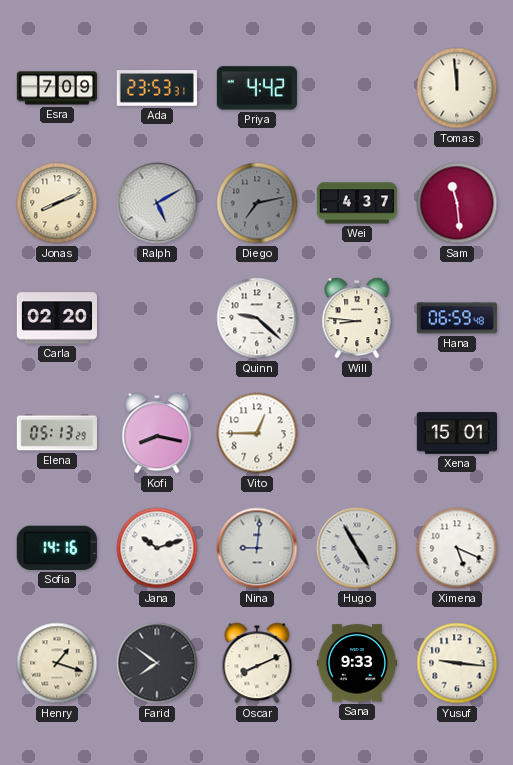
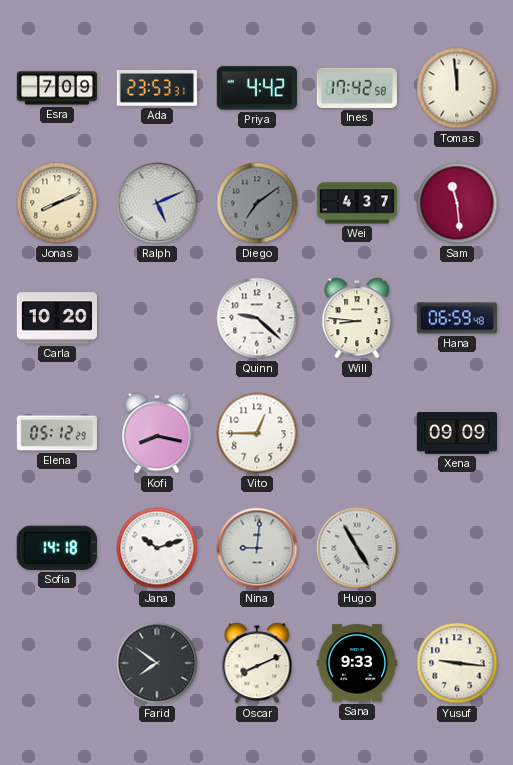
Ines: none -> 17:42 (357, 88)
Ralph: 5:10 -> 5:11 (157, 203)
Diego: 7:13 -> 7:09 (257, 203)
Carla: 02:20 -> 10:20 (56, 318)
Elena: 05:13 -> 05:12 (57, 433)
Xena: 15:01 -> 09:09 (456, 433)
Sofia: 14:16 -> 14:18 (57, 548)
Ximena: 5:19 -> none (457, 548)
Henry: 1:18 -> none (57, 663)
